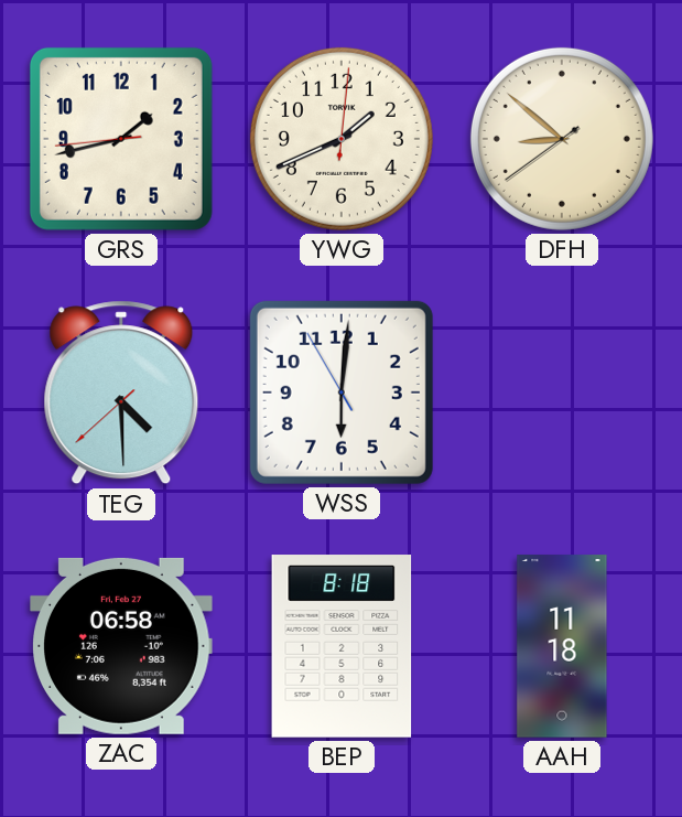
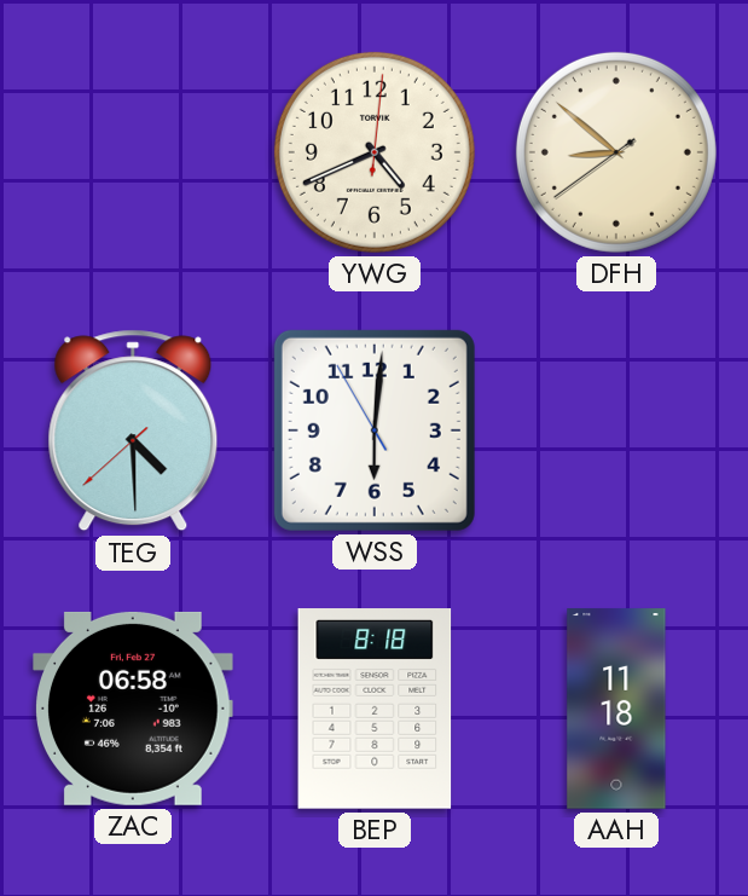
GRS: 1:42 -> none (121, 139)
YWG: 1:41 -> 4:41 (375, 152)
